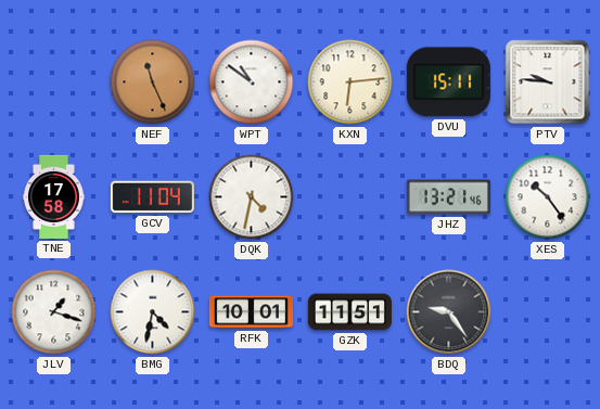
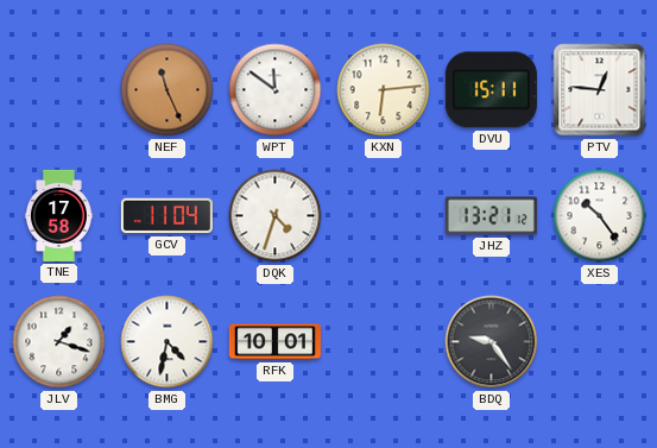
WPT: 10:51 -> 11:51 (276, 90)
PTV: 9:46 -> 12:46 (600, 90)
DQK: 4:32 -> 4:33 (276, 216)
JHZ: 13:21:46 -> 13:21:12 (491, 216)
GZK: 11:51 -> none (349, 312)
